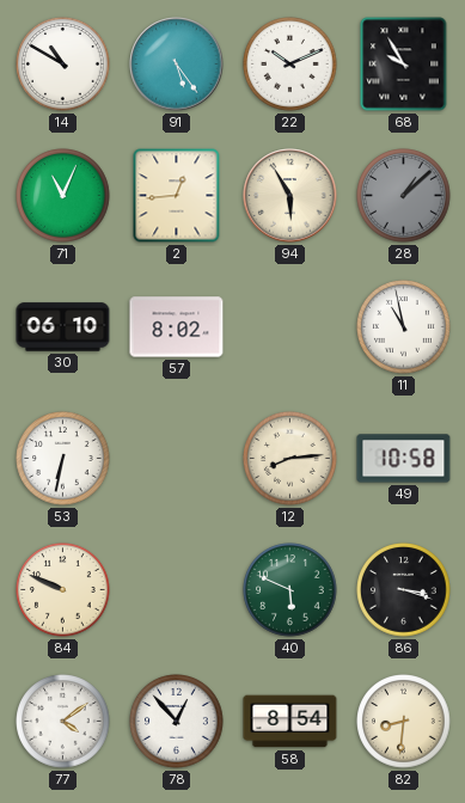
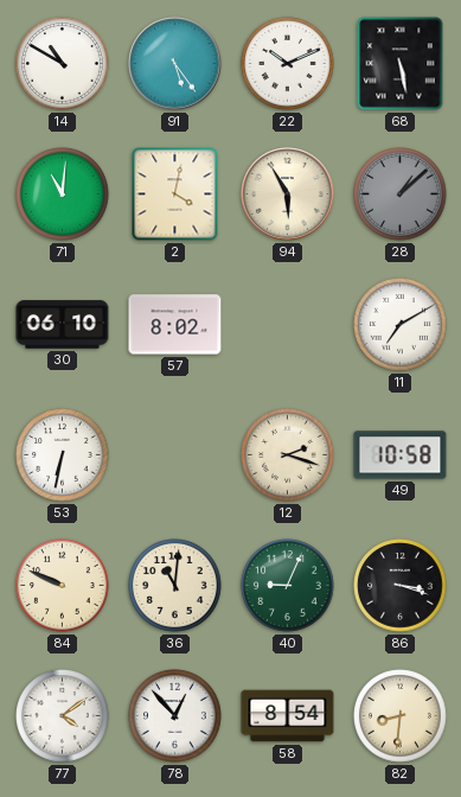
68: 9:55 -> 5:28 (401, 64)
71: 11:04 -> 11:01 (63, 195)
2: 12:44 -> 4:02 (175, 195)
11: 10:58 -> 7:10 (401, 325)
12: 8:14 -> 2:18 (288, 455)
36: none -> 11:01 (175, 586)
40: 5:49 -> 9:04 (288, 586)
